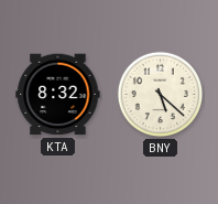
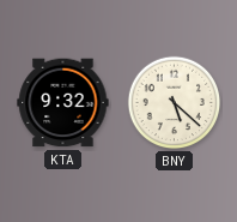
KTA: 8:32 -> 9:32 (63, 103)
